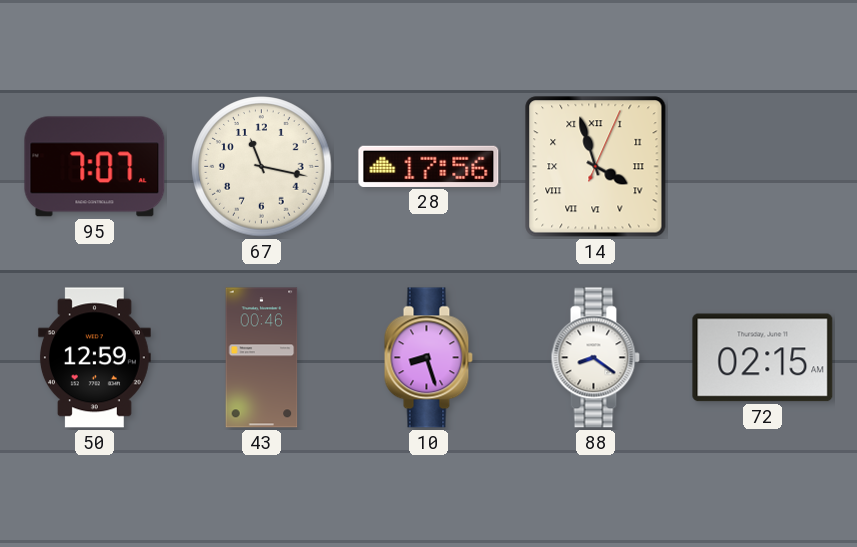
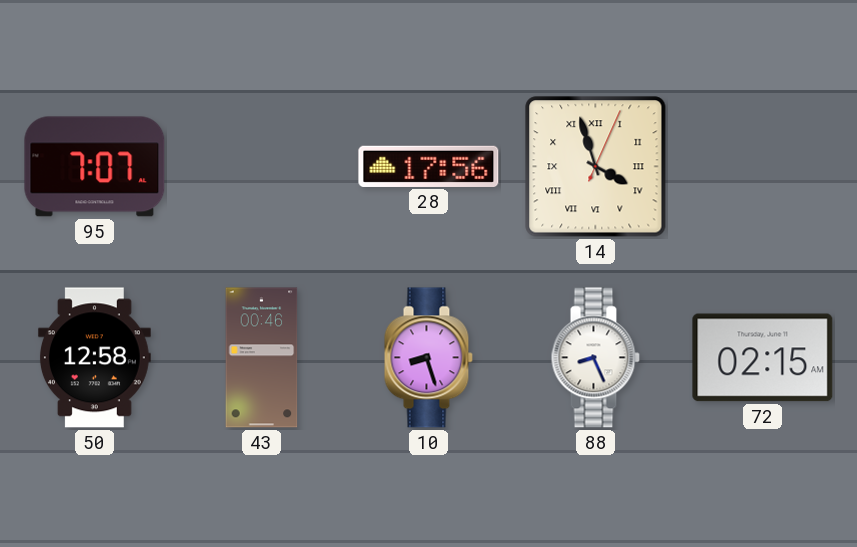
67: 11:17 -> none (262, 167)
50: 12:59 -> 12:58 (94, 358)
88: 8:21 -> 8:26 (595, 358)
